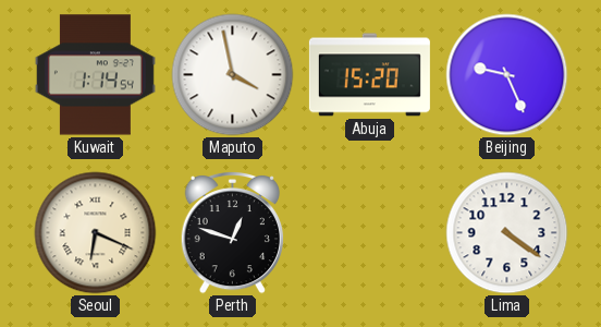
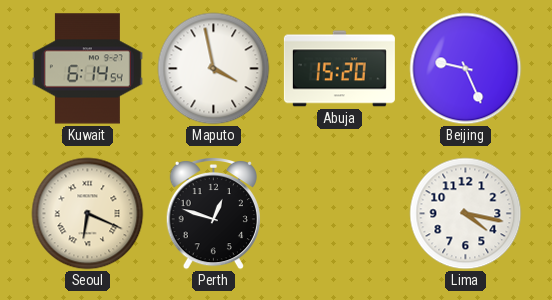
Kuwait: 1:14 -> 6:14 (87, 69)
Lima: 4:21 -> 4:17 (466, 214)
